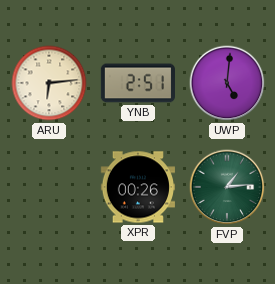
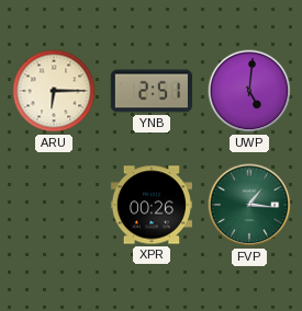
ARU: 6:14 -> 6:15 (54, 91)
FVP: 1:14 -> 1:16 (249, 205)
